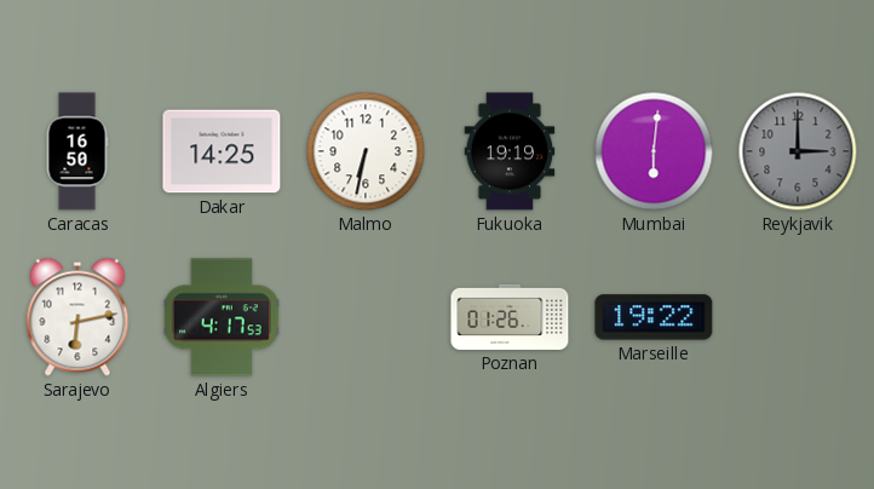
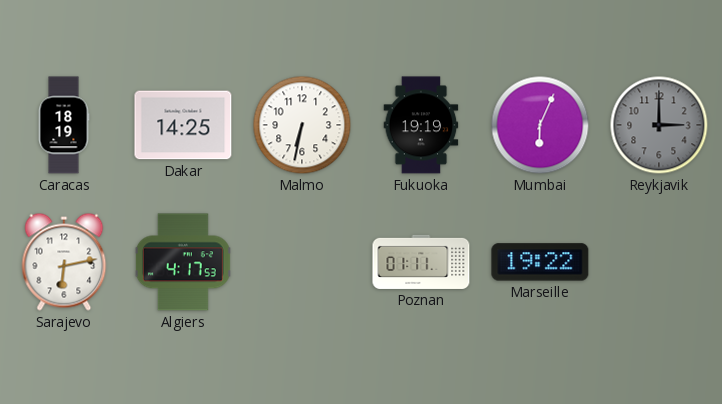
Caracas: 16:50 -> 18:19 (64, 125)
Mumbai: 6:01 -> 6:04 (540, 125)
Poznan: 01:26 -> 01:11 (421, 262)
